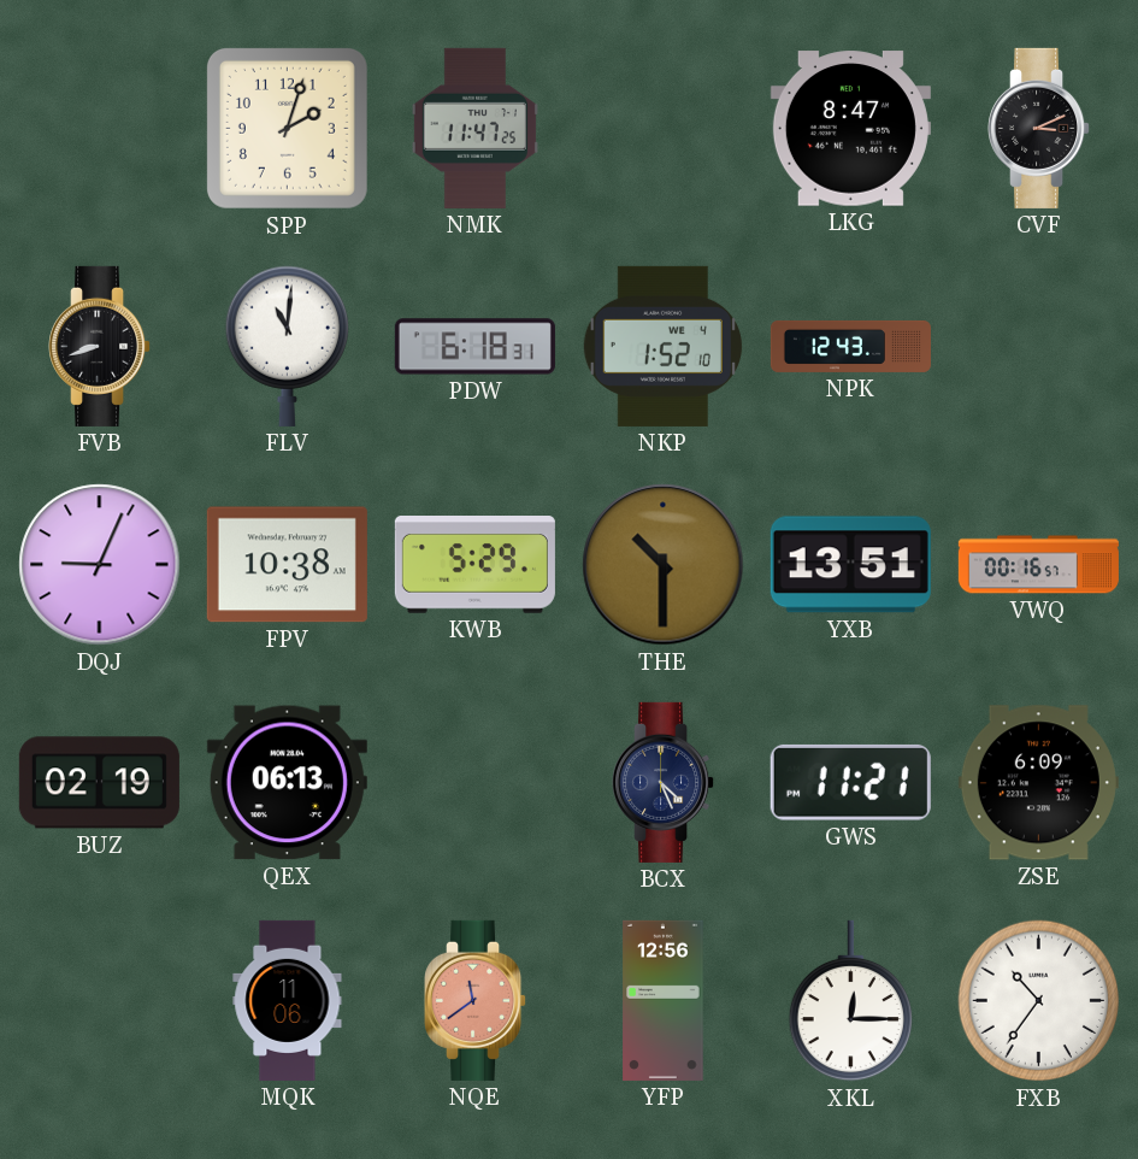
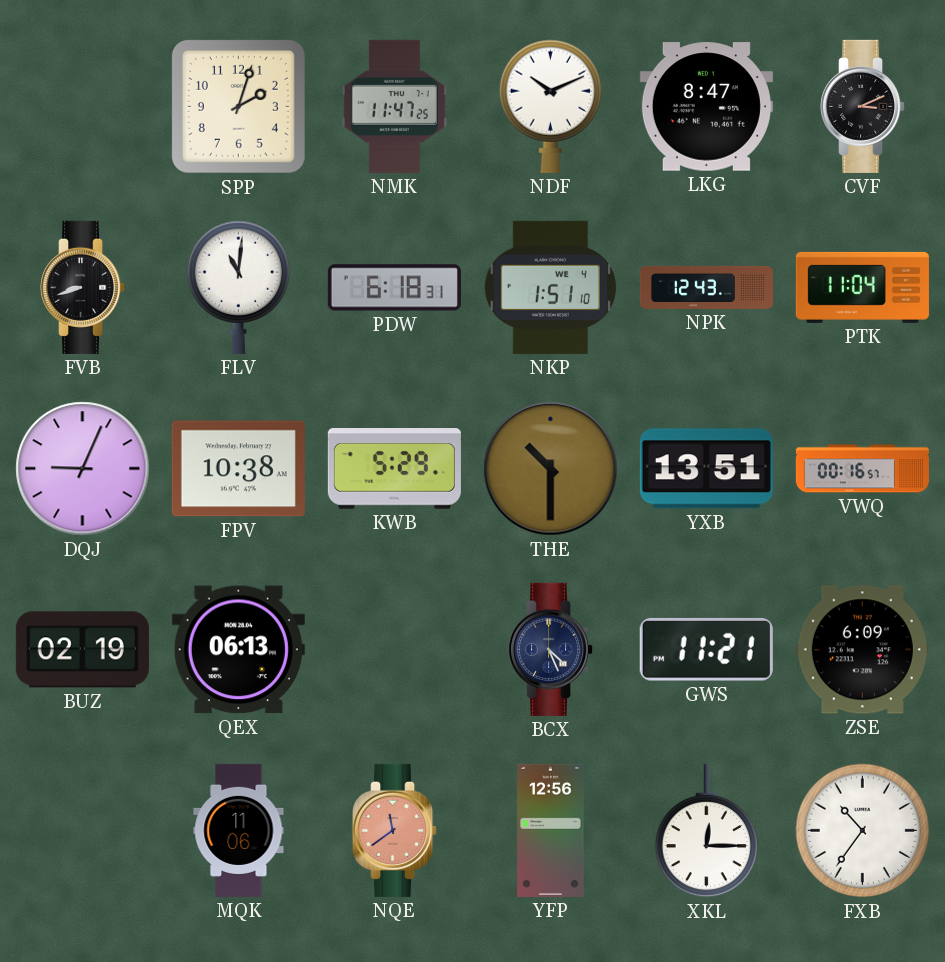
NDF: none -> 10:11 (550, 106)
NKP: 1:52 -> 1:51 (550, 287)
PTK: none -> 11:04 (862, 287)
